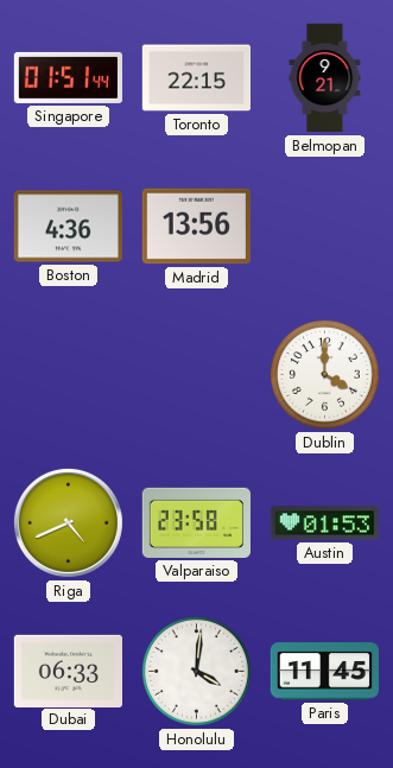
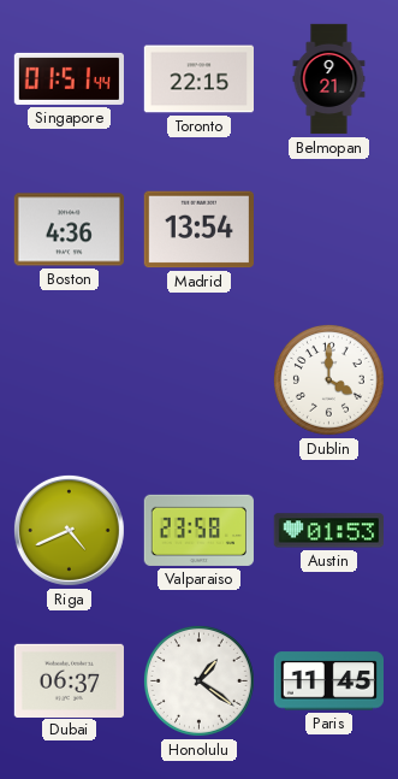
Madrid: 13:56 -> 13:54 (198, 230)
Dubai: 06:33 -> 06:37 (69, 680)
Honolulu: 4:01 -> 1:21 (198, 680)
